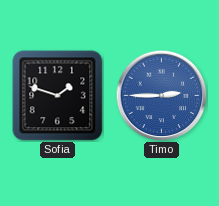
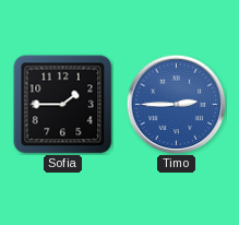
Sofia: 1:48 -> 1:45 (63, 105)
